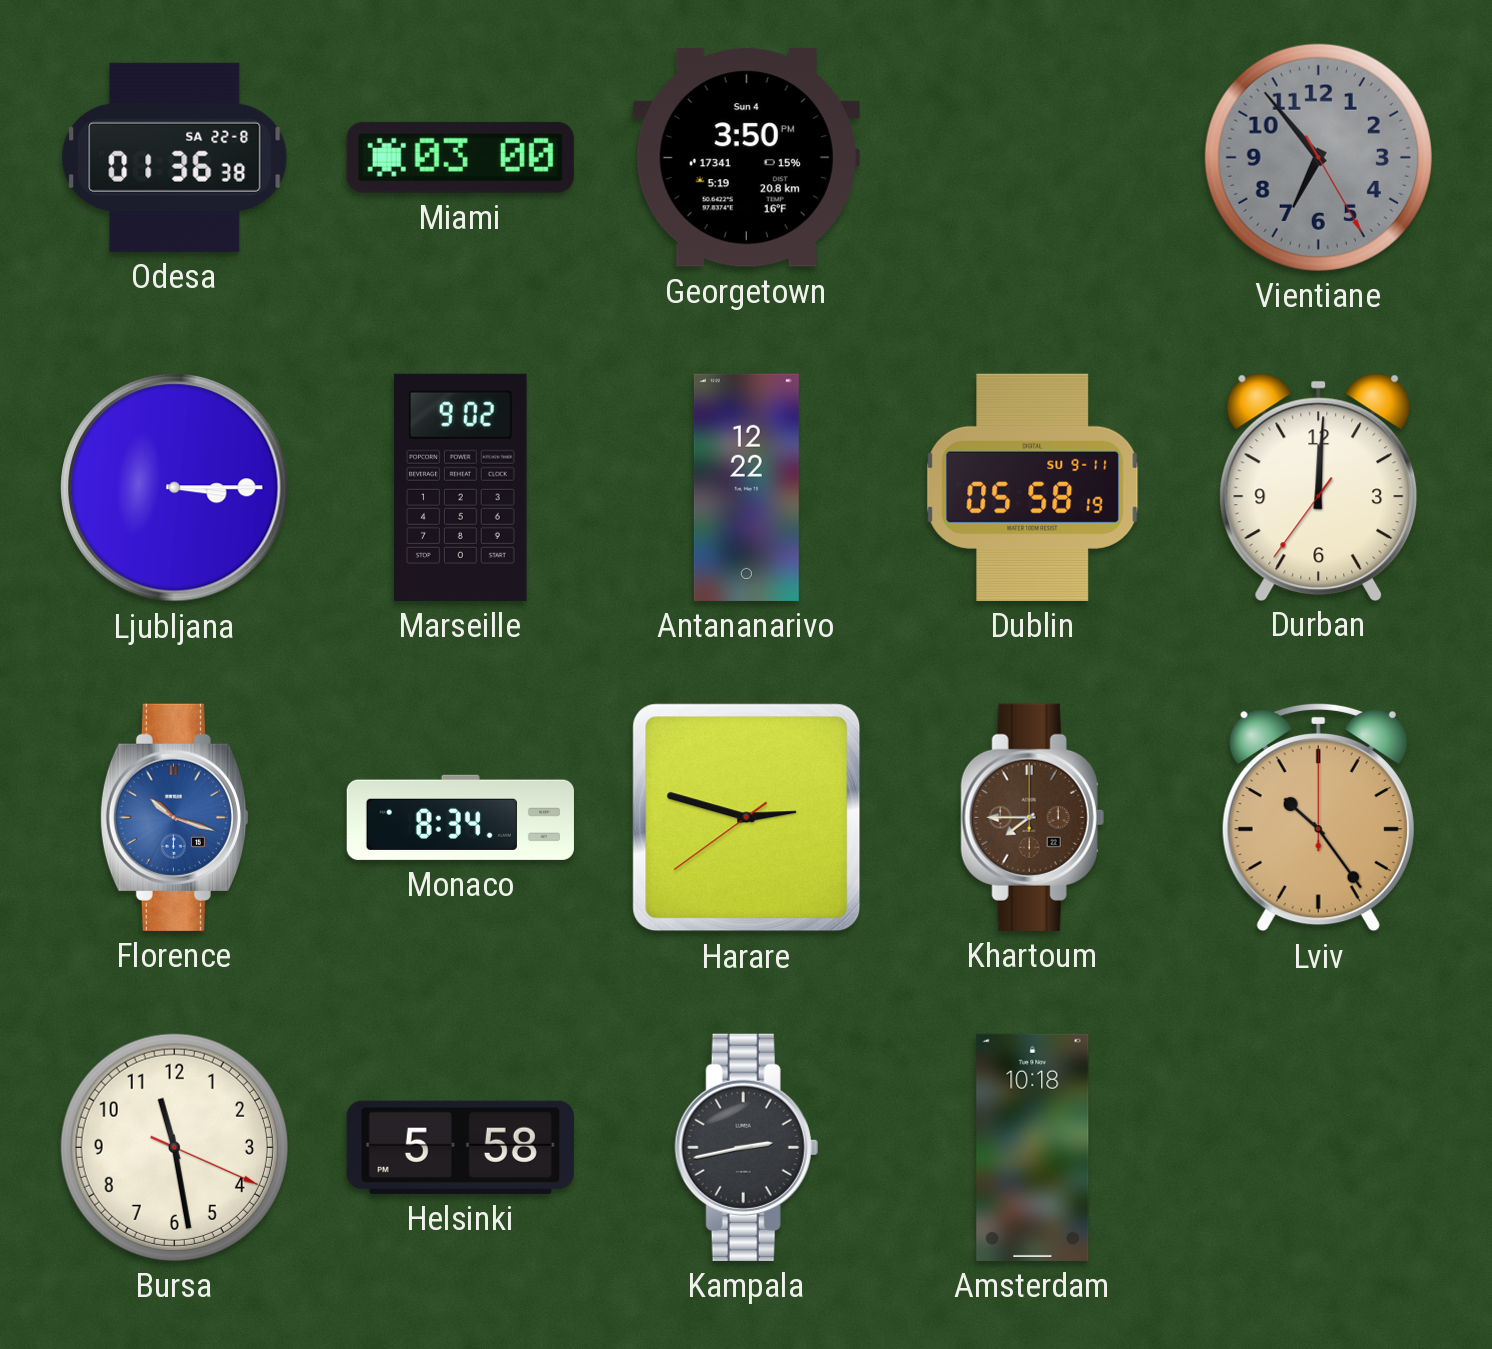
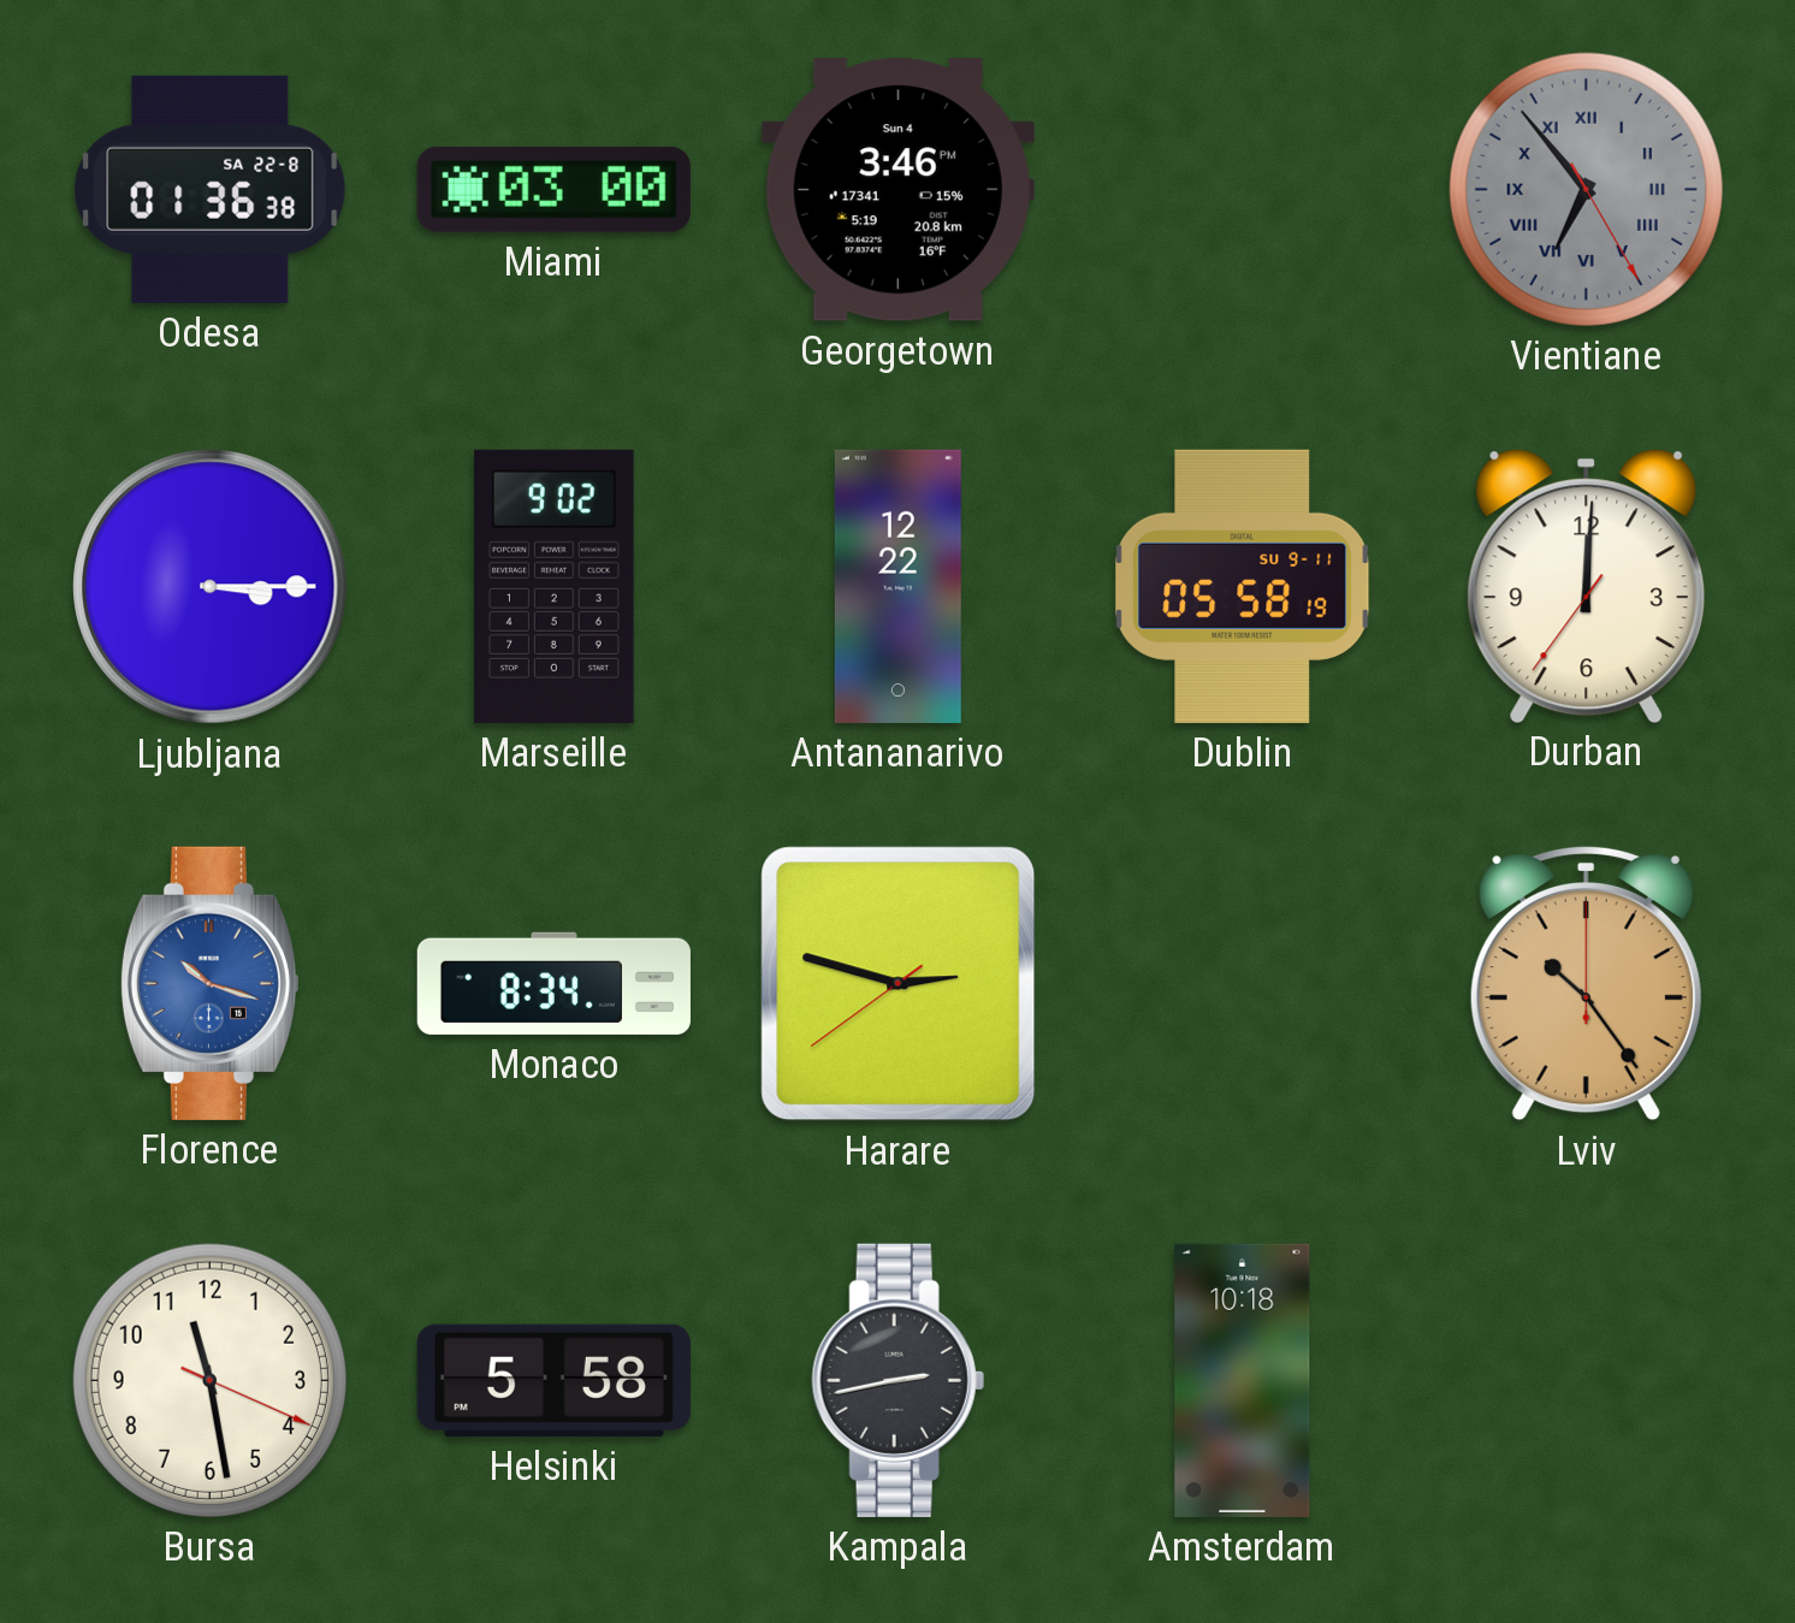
Georgetown: 3:50 -> 3:46 (898, 190)
Vientiane numerals: Arabic -> Roman (1586, 189)
Khartoum: 7:45 -> none (1032, 817)
